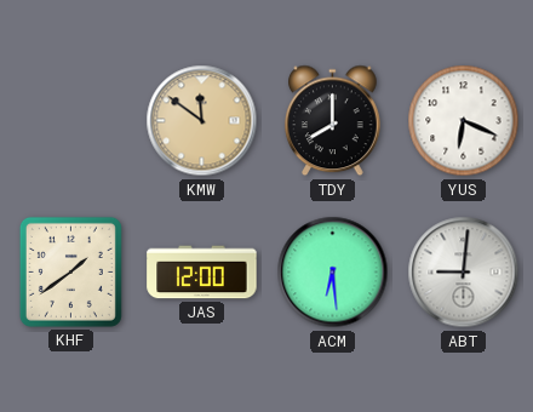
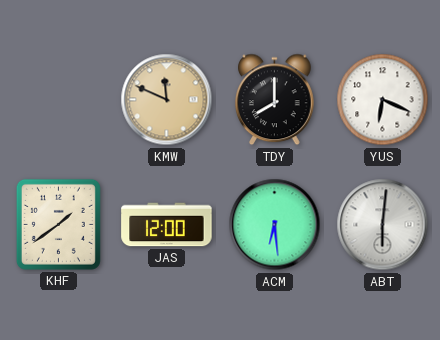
KMW: 11:51 -> 11:49 (167, 100)
ABT: 9:01 -> 6:01 (383, 225)
